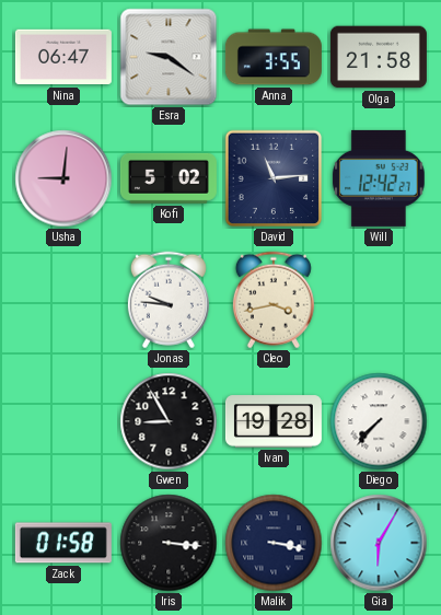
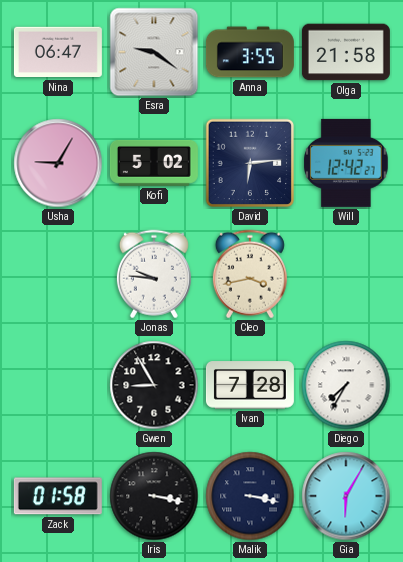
Usha: 9:01 -> 9:05 (58, 163)
David: 11:14 -> 6:14 (250, 163)
Ivan: 19:28 -> 7:28 (250, 385)
Diego: 7:37 -> 7:35 (346, 385)
Iris: 3:16 -> 3:17 (154, 496)
